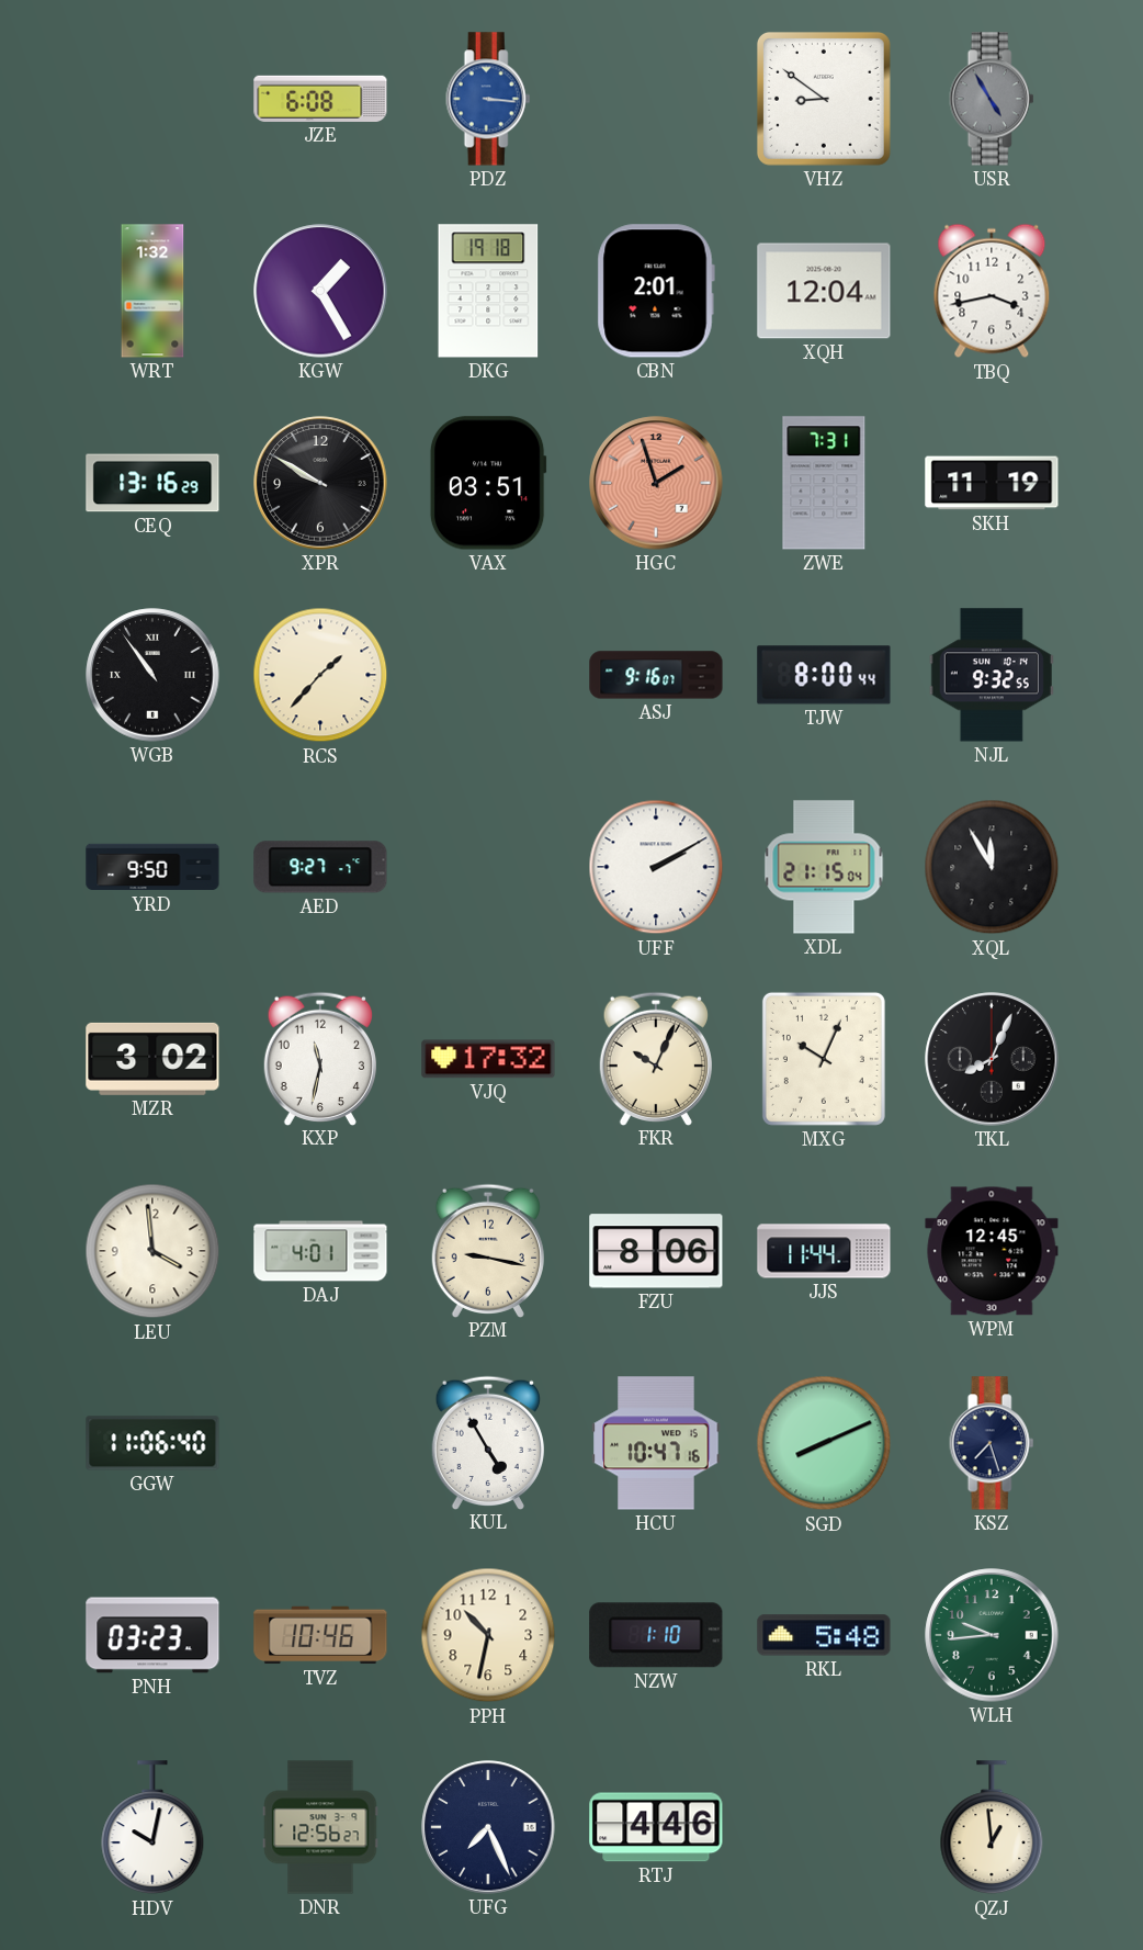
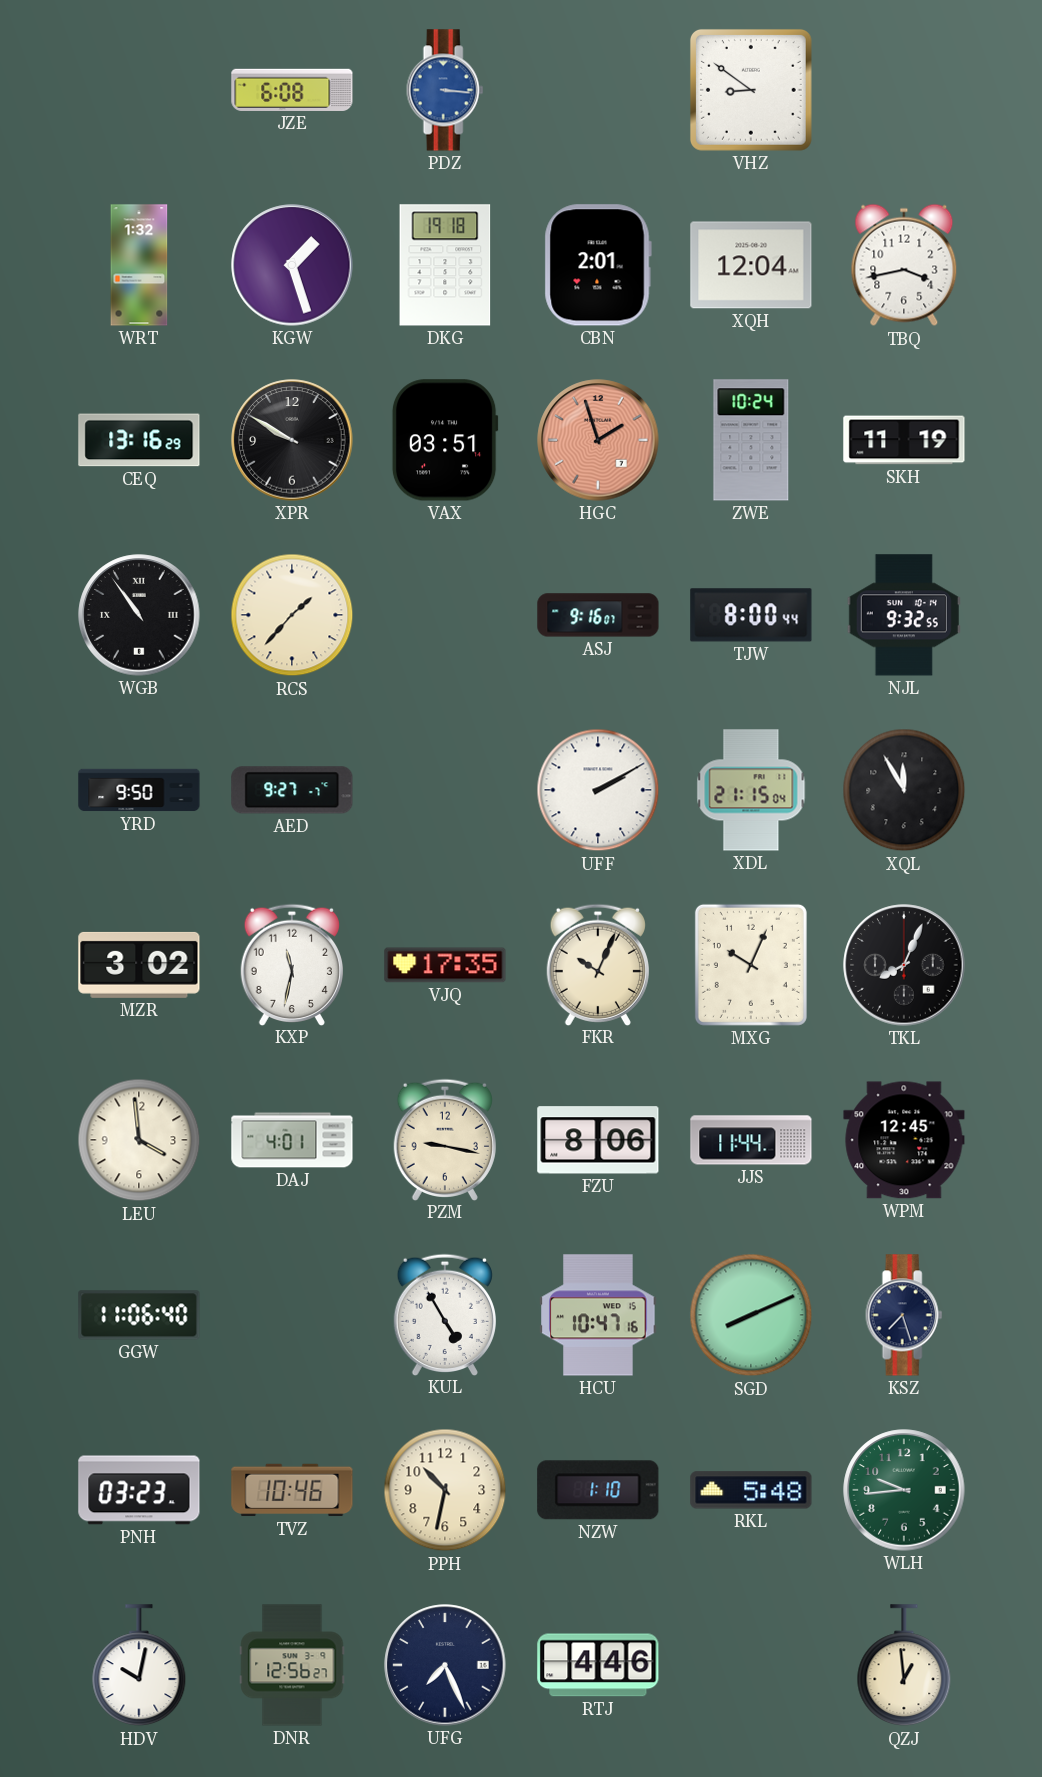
USR: 4:55 -> none (992, 99)
KGW: 1:25 -> 1:27 (292, 265)
ZWE: 7:31 -> 10:24 (751, 440)
VJQ: 17:32 -> 17:35 (445, 965)
